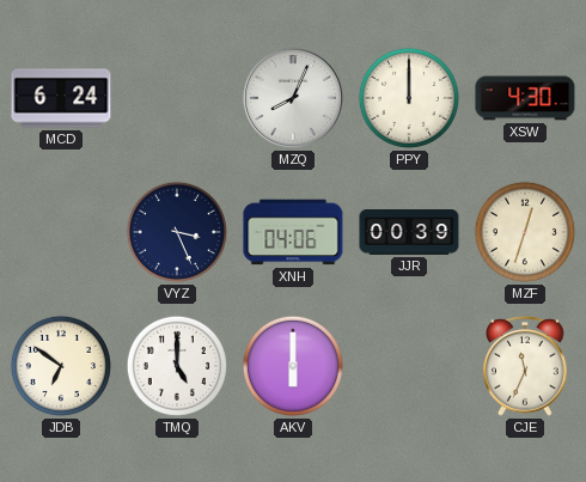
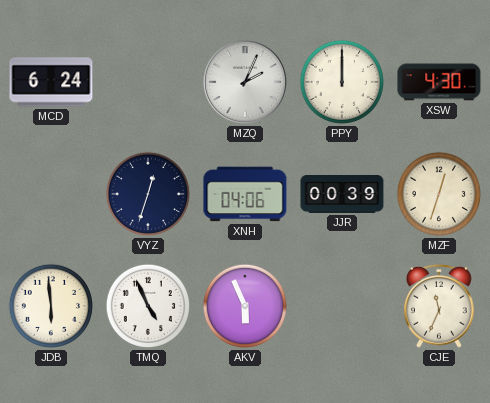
MZQ: 8:04 -> 2:04 (245, 82)
VYZ: 3:26 -> 12:33 (148, 194)
JDB: 6:51 -> 5:59 (51, 306)
TMQ: 5:00 -> 4:56 (148, 306)
AKV: 6:00 -> 5:56 (245, 306)
